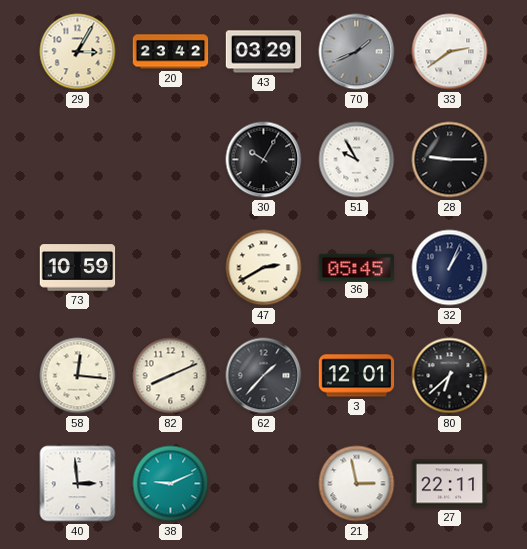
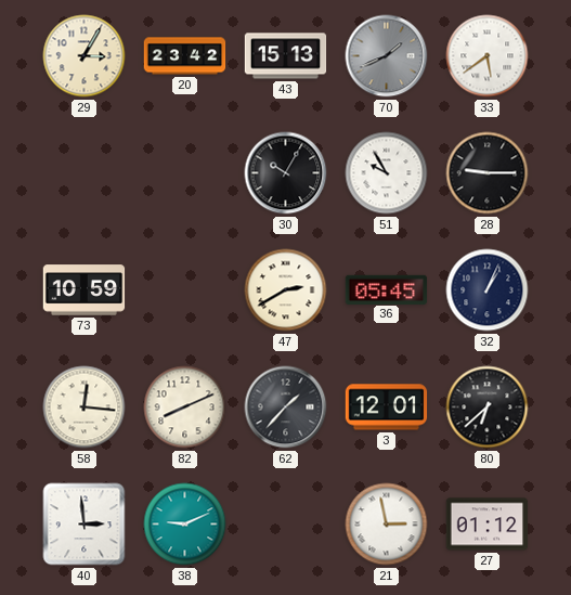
43: 03:29 -> 15:13 (286, 56)
33: 2:39 -> 5:39 (488, 56)
27: 22:11 -> 01:12 (488, 525)
